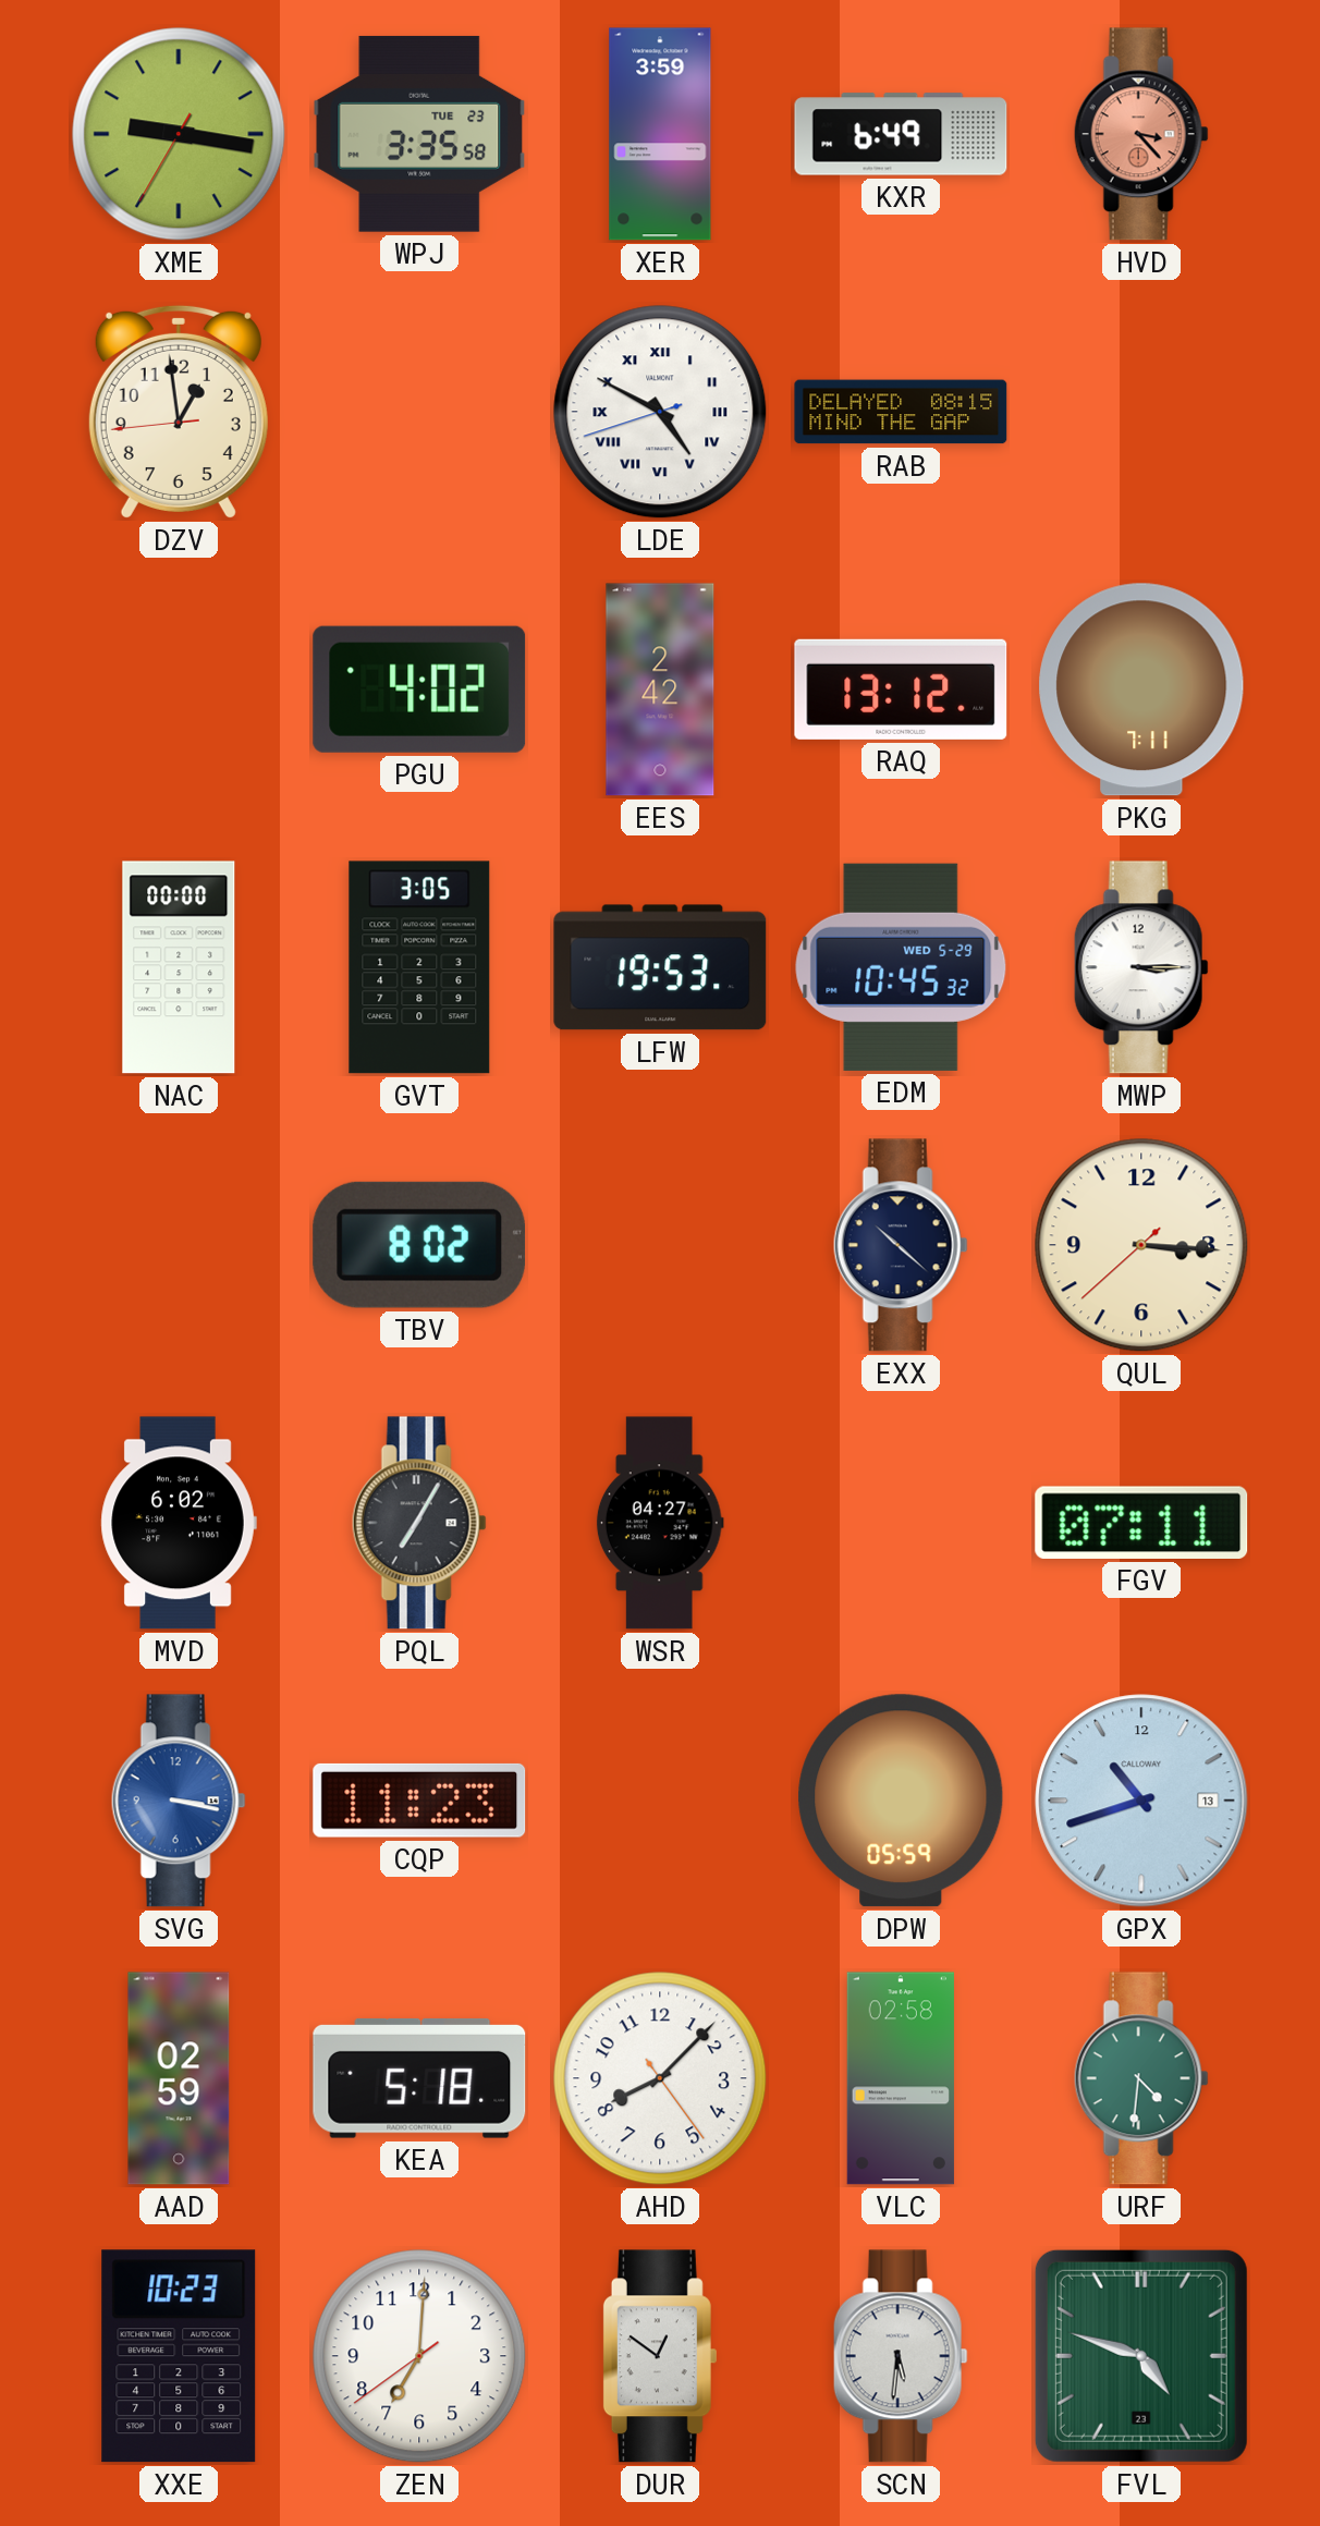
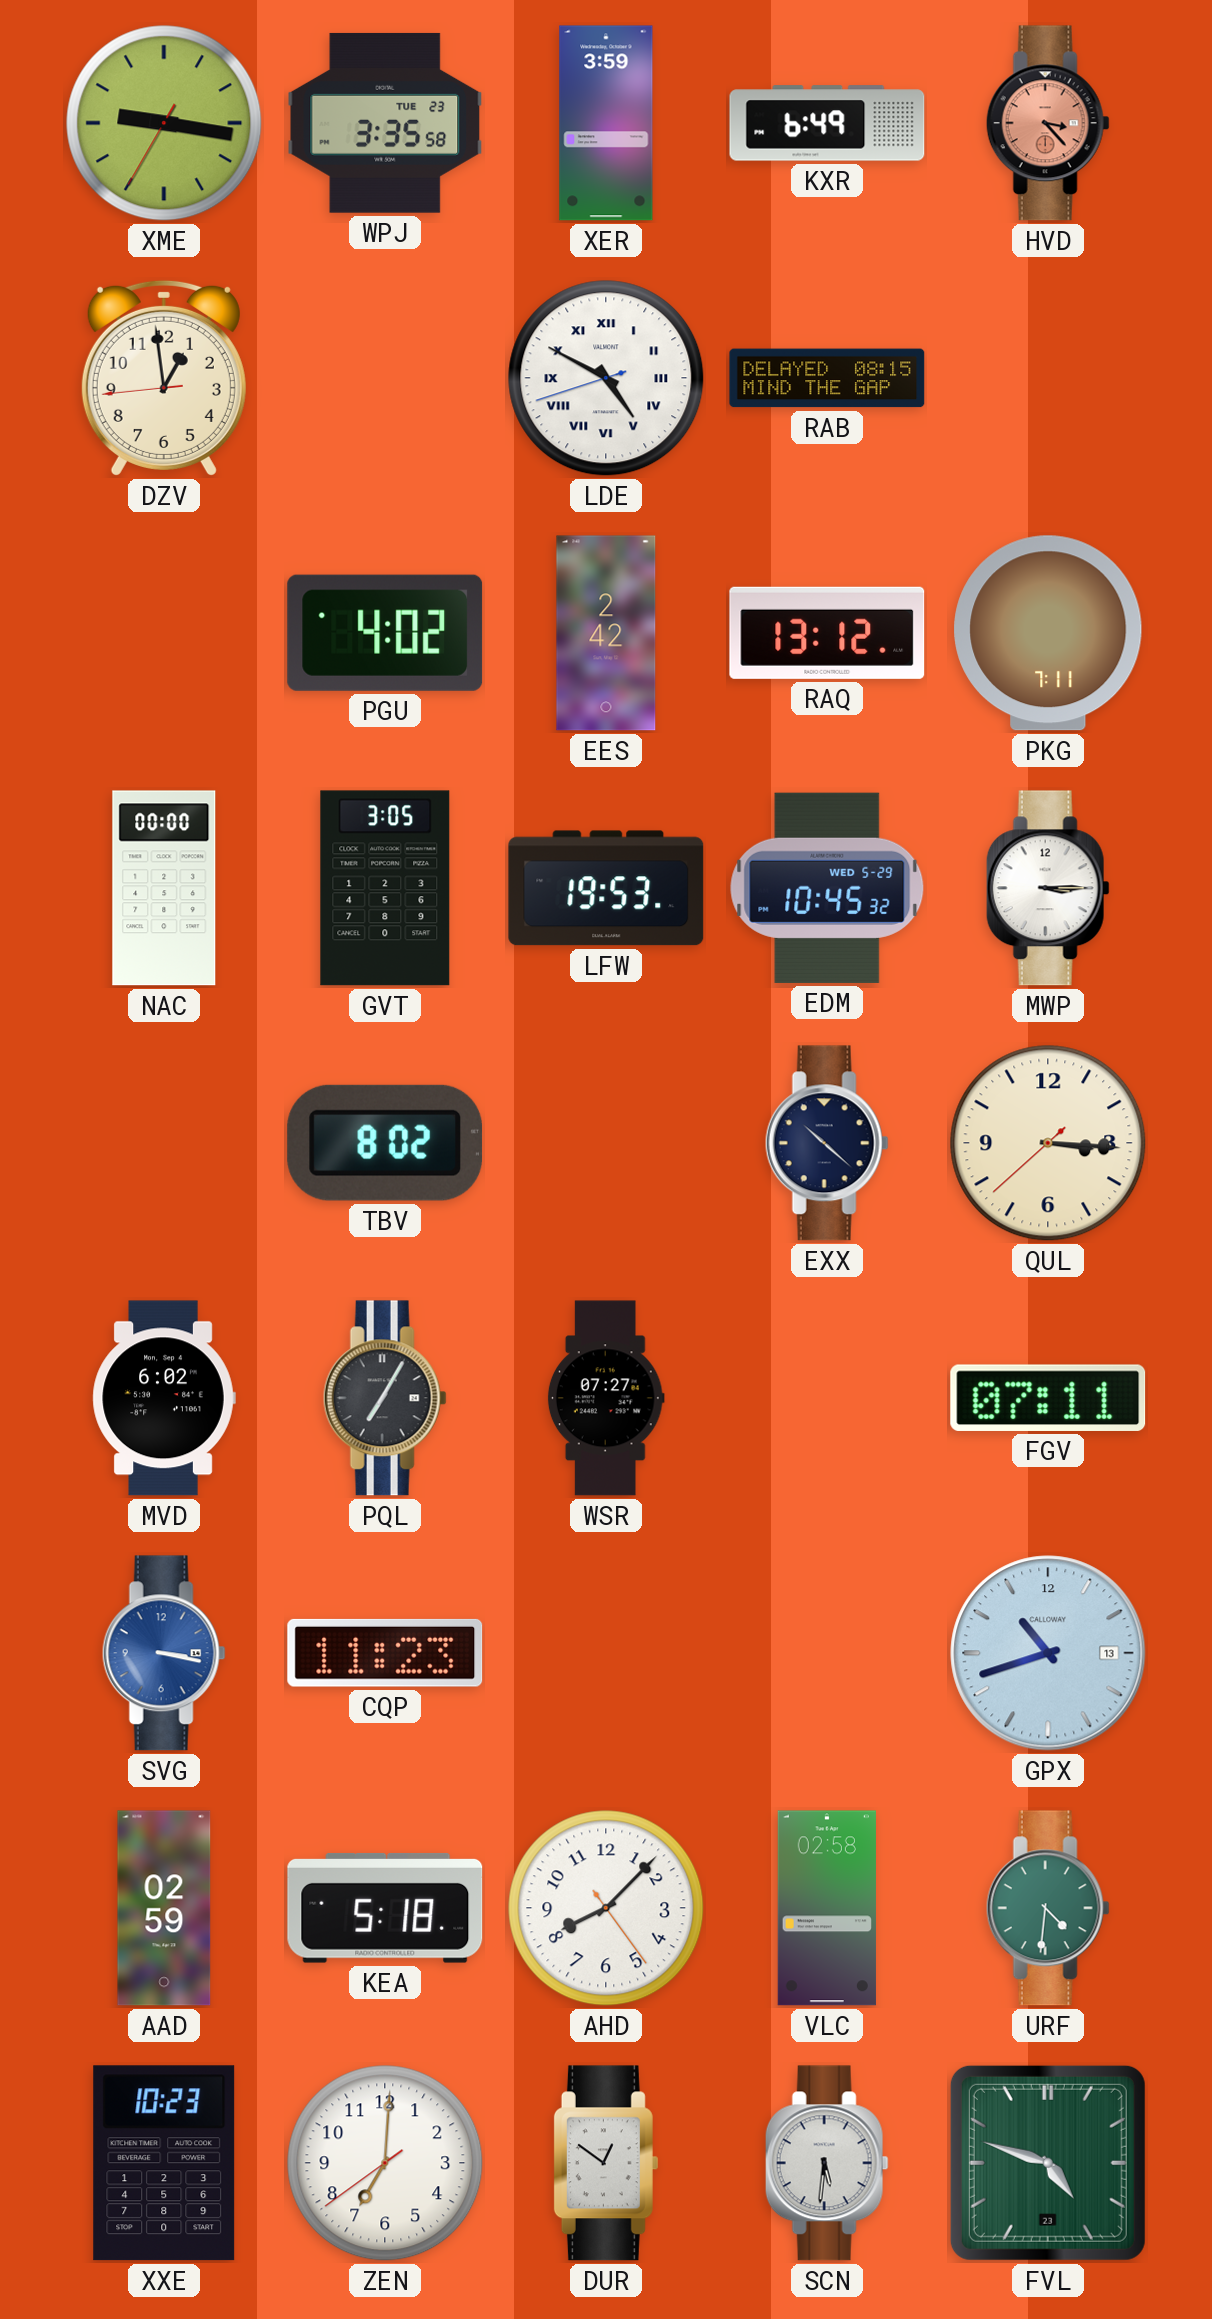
WSR: 04:27 -> 07:27 (606, 1398)
DPW: 05:59 -> none (901, 1801)
